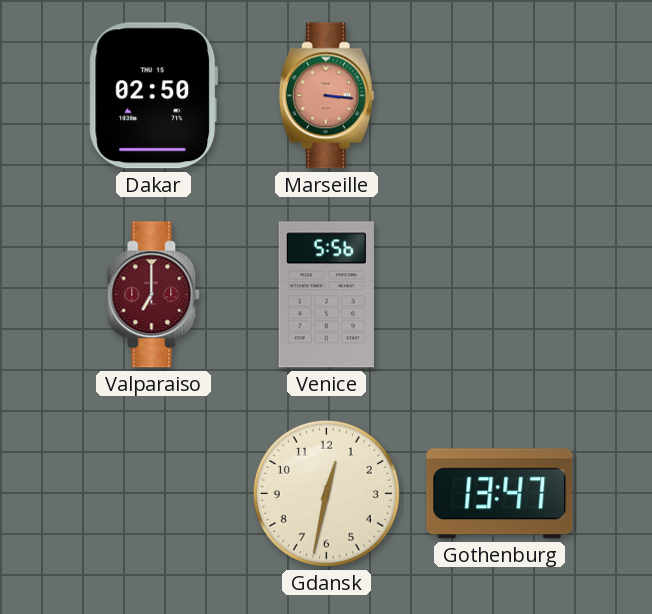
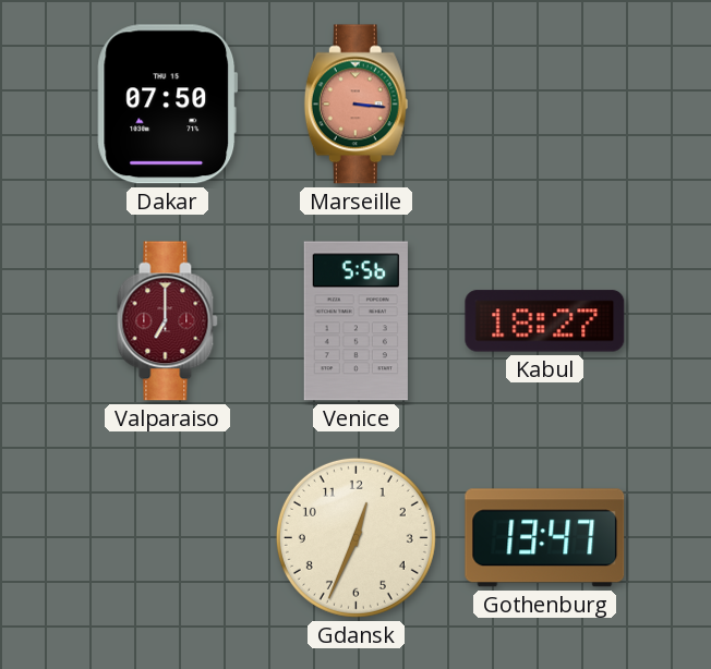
Dakar: 02:50 -> 07:50 (168, 105)
Kabul: none -> 18:27 (545, 321)
Gdansk: 12:32 -> 12:34 (355, 537)
